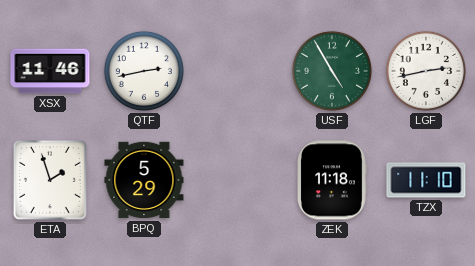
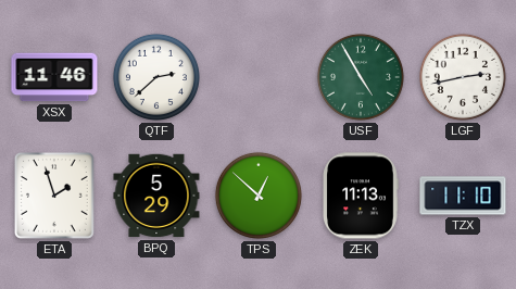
QTF: 2:43 -> 2:38 (156, 77)
TPS: none -> 12:52 (259, 196)
ZEK: 11:18 -> 11:13 (361, 196)
